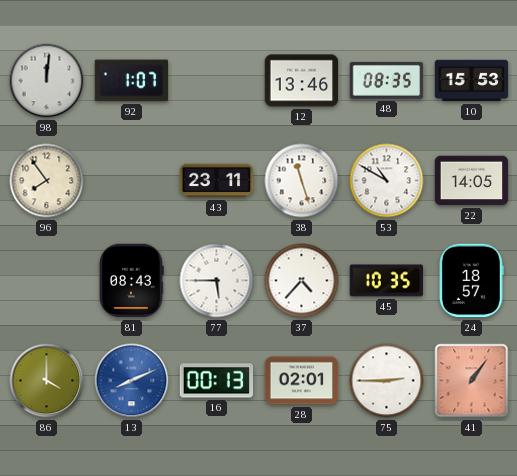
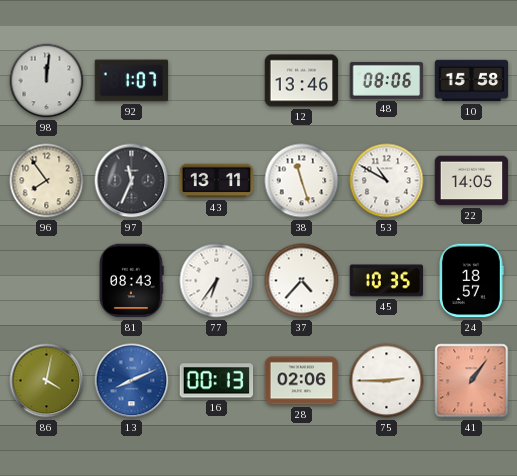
48: 08:35 -> 08:06 (387, 80)
10: 15:53 -> 15:58 (472, 81)
97: none -> 11:34 (132, 181)
43: 23:11 -> 13:11 (217, 181)
77: 5:45 -> 6:36 (217, 281)
86: 4:00 -> 4:02 (47, 381)
28: 02:01 -> 02:06 (302, 381)
